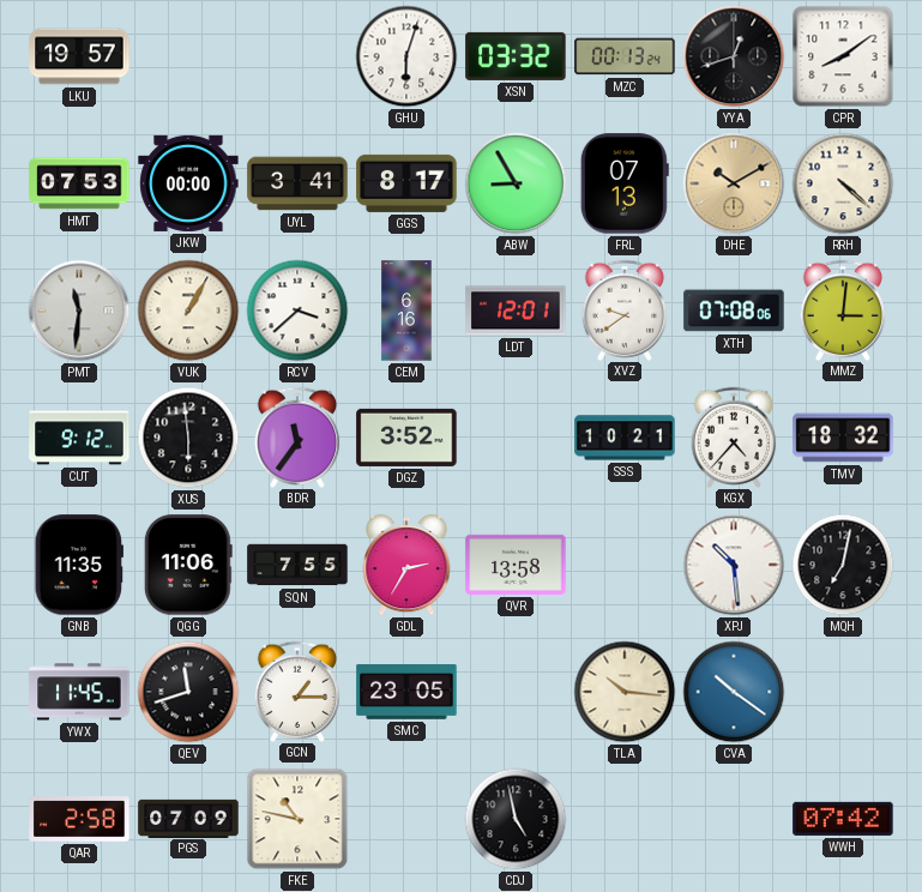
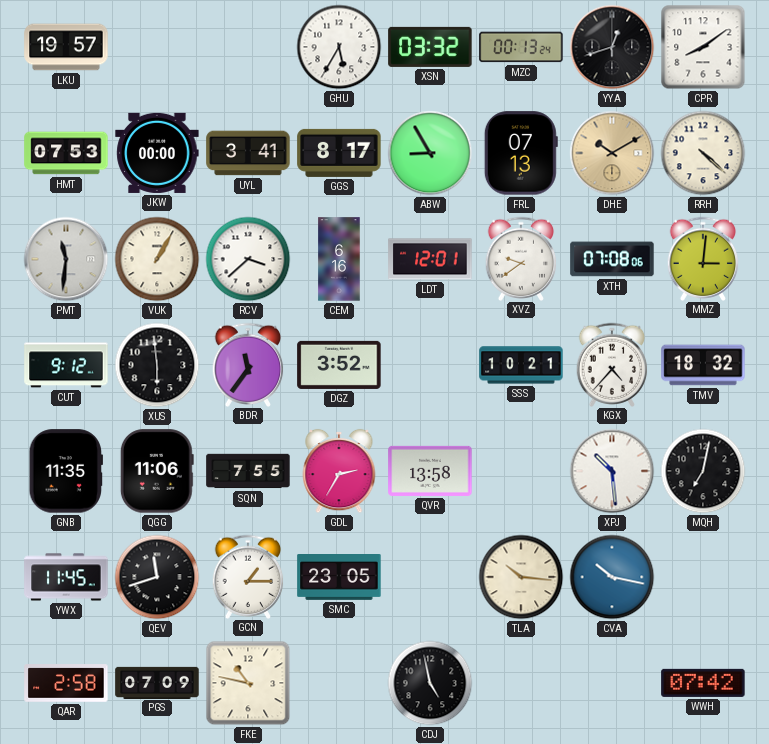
GHU: 6:03 -> 5:35 (339, 47)
CVA: 10:21 -> 10:17 (612, 577)
